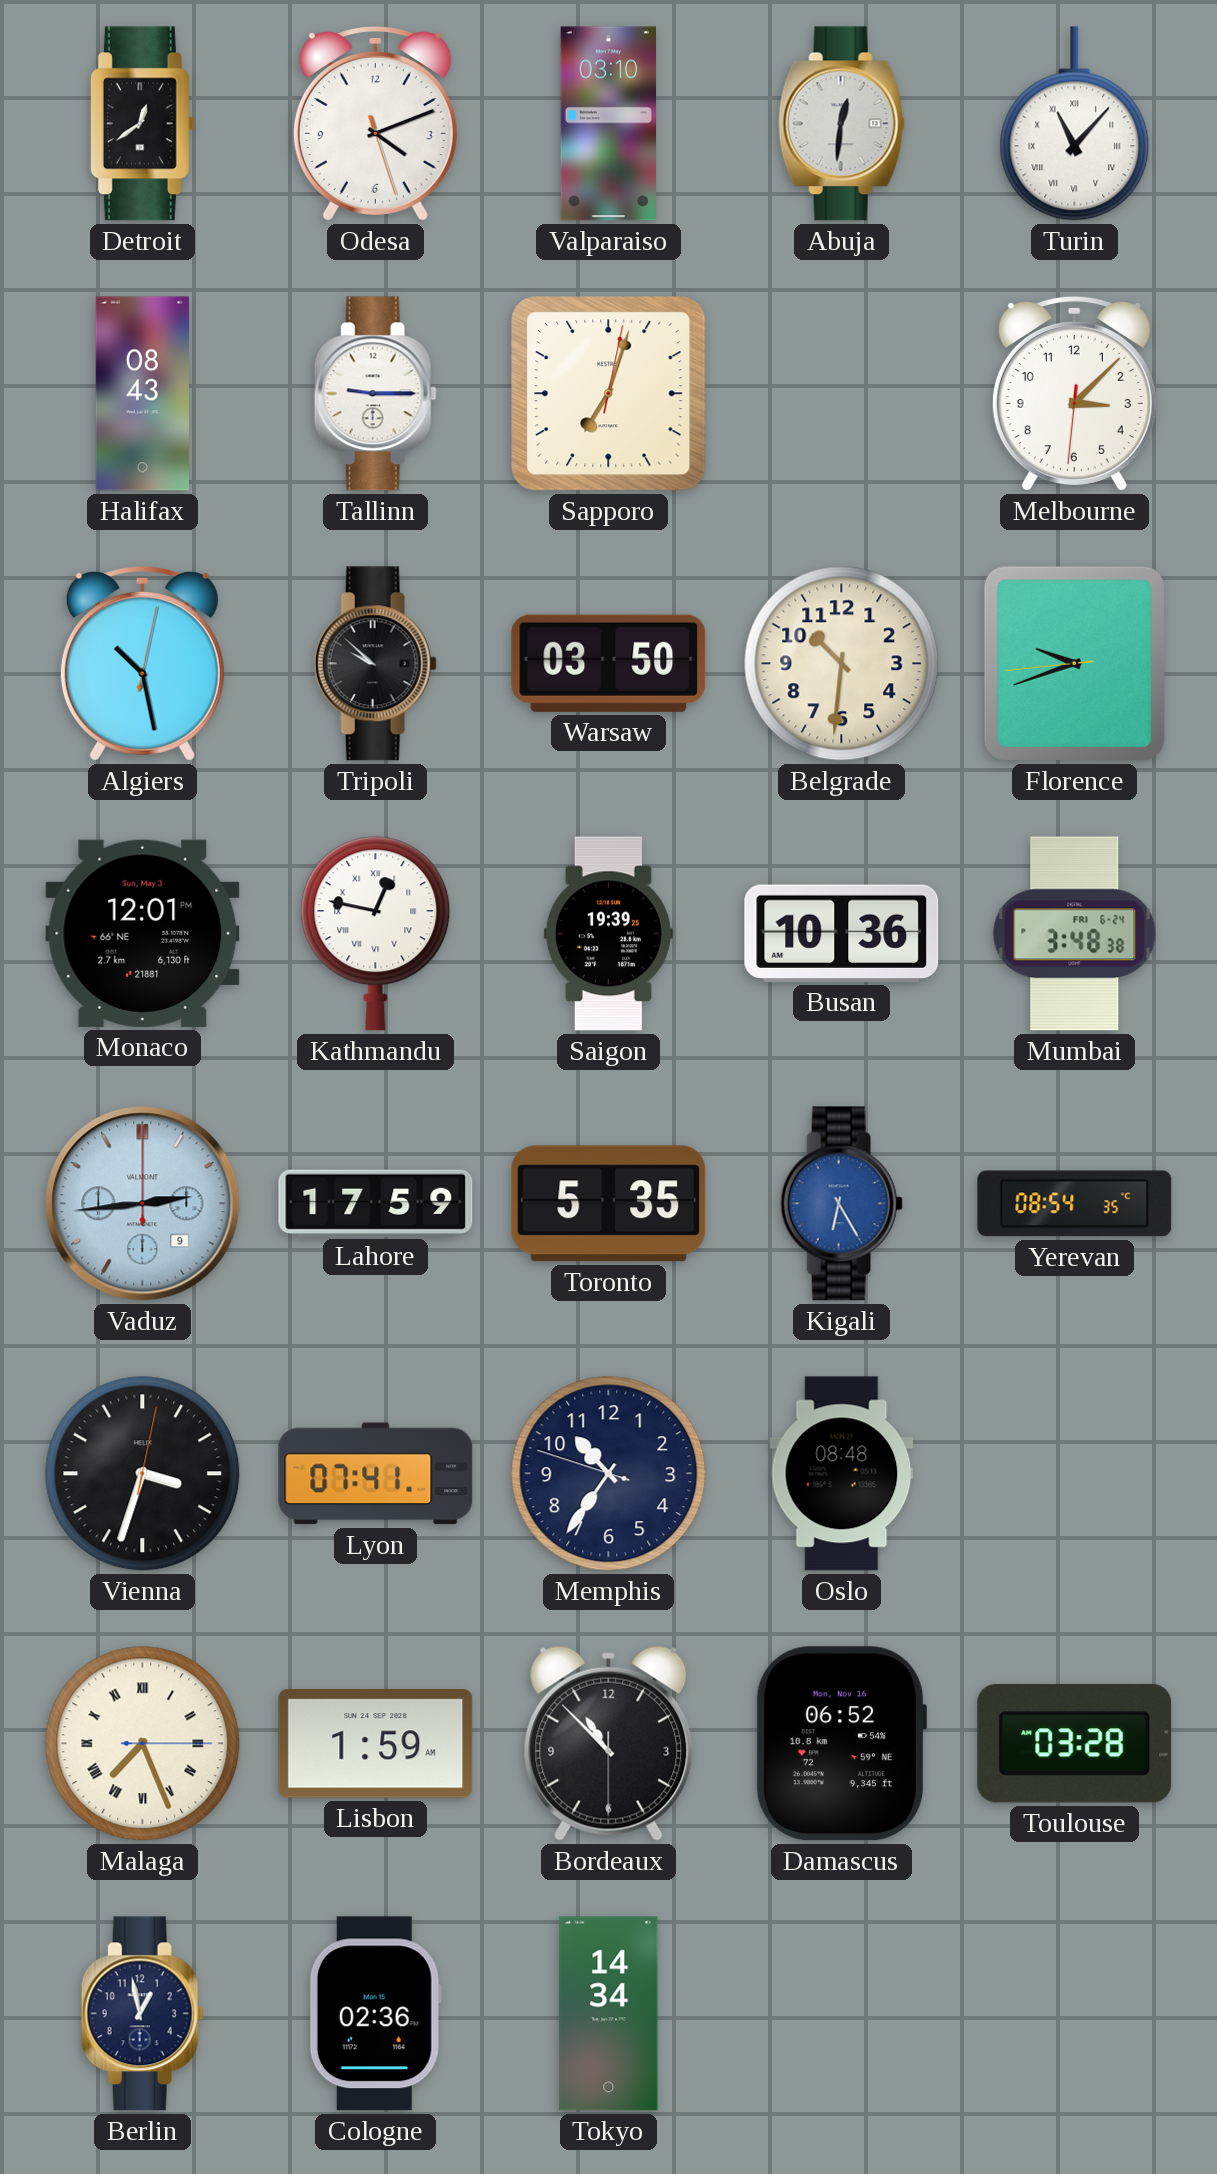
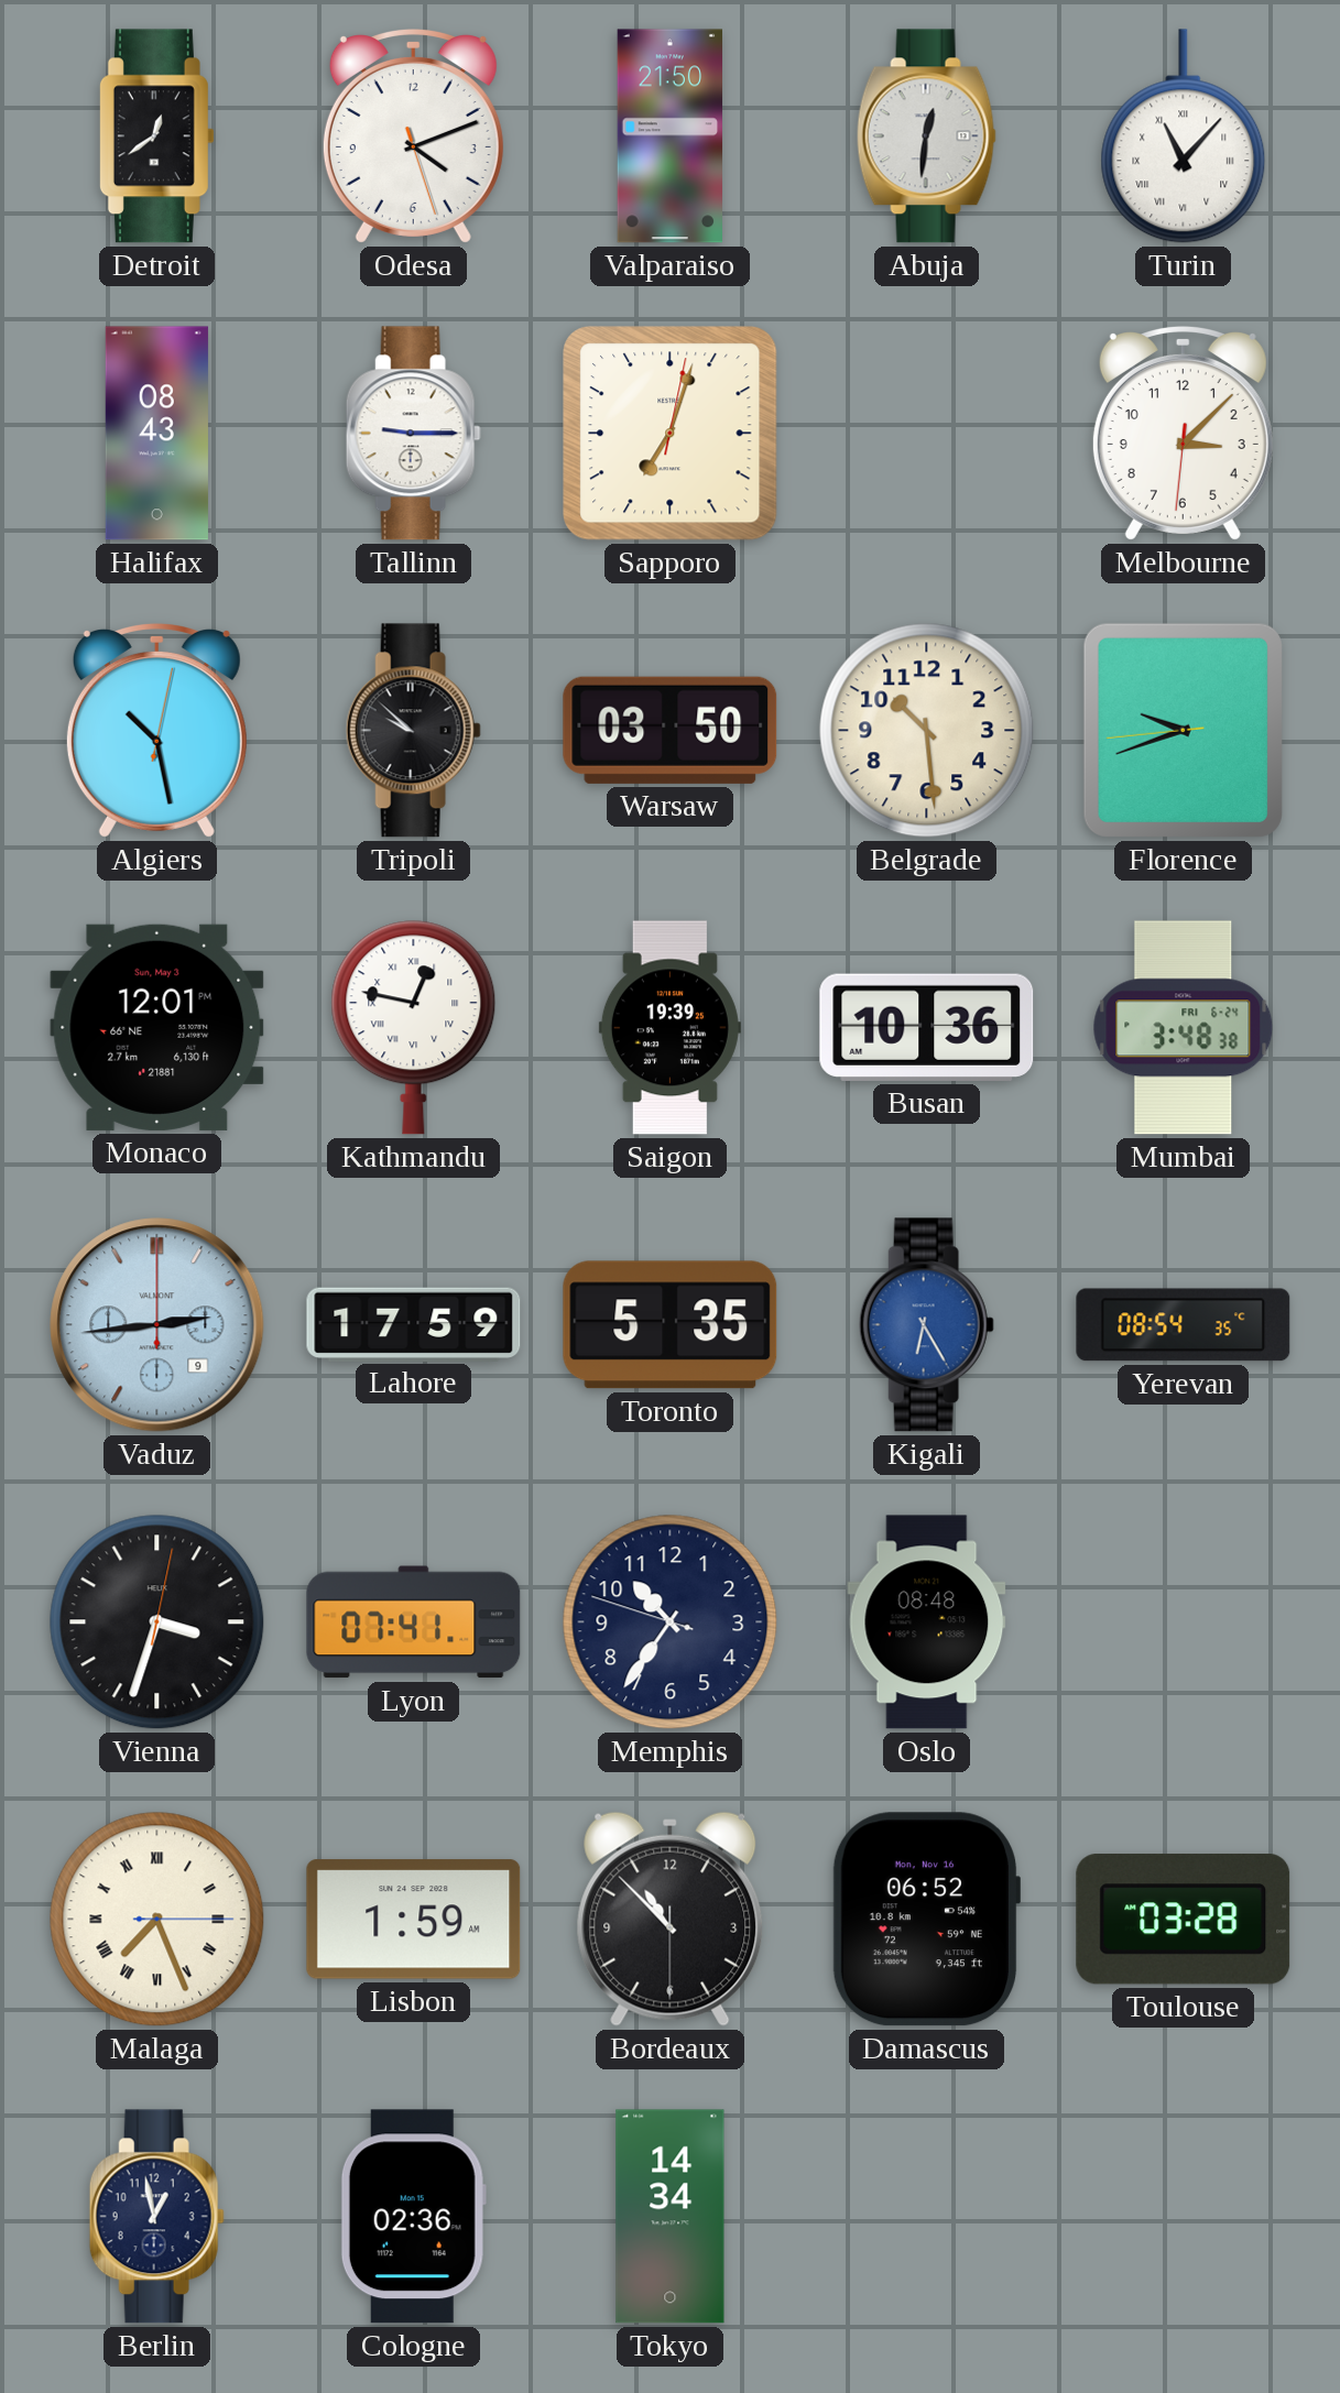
Valparaiso: 03:10 -> 21:50 (669, 136)
Belgrade: 10:31 -> 10:29 (927, 731)
